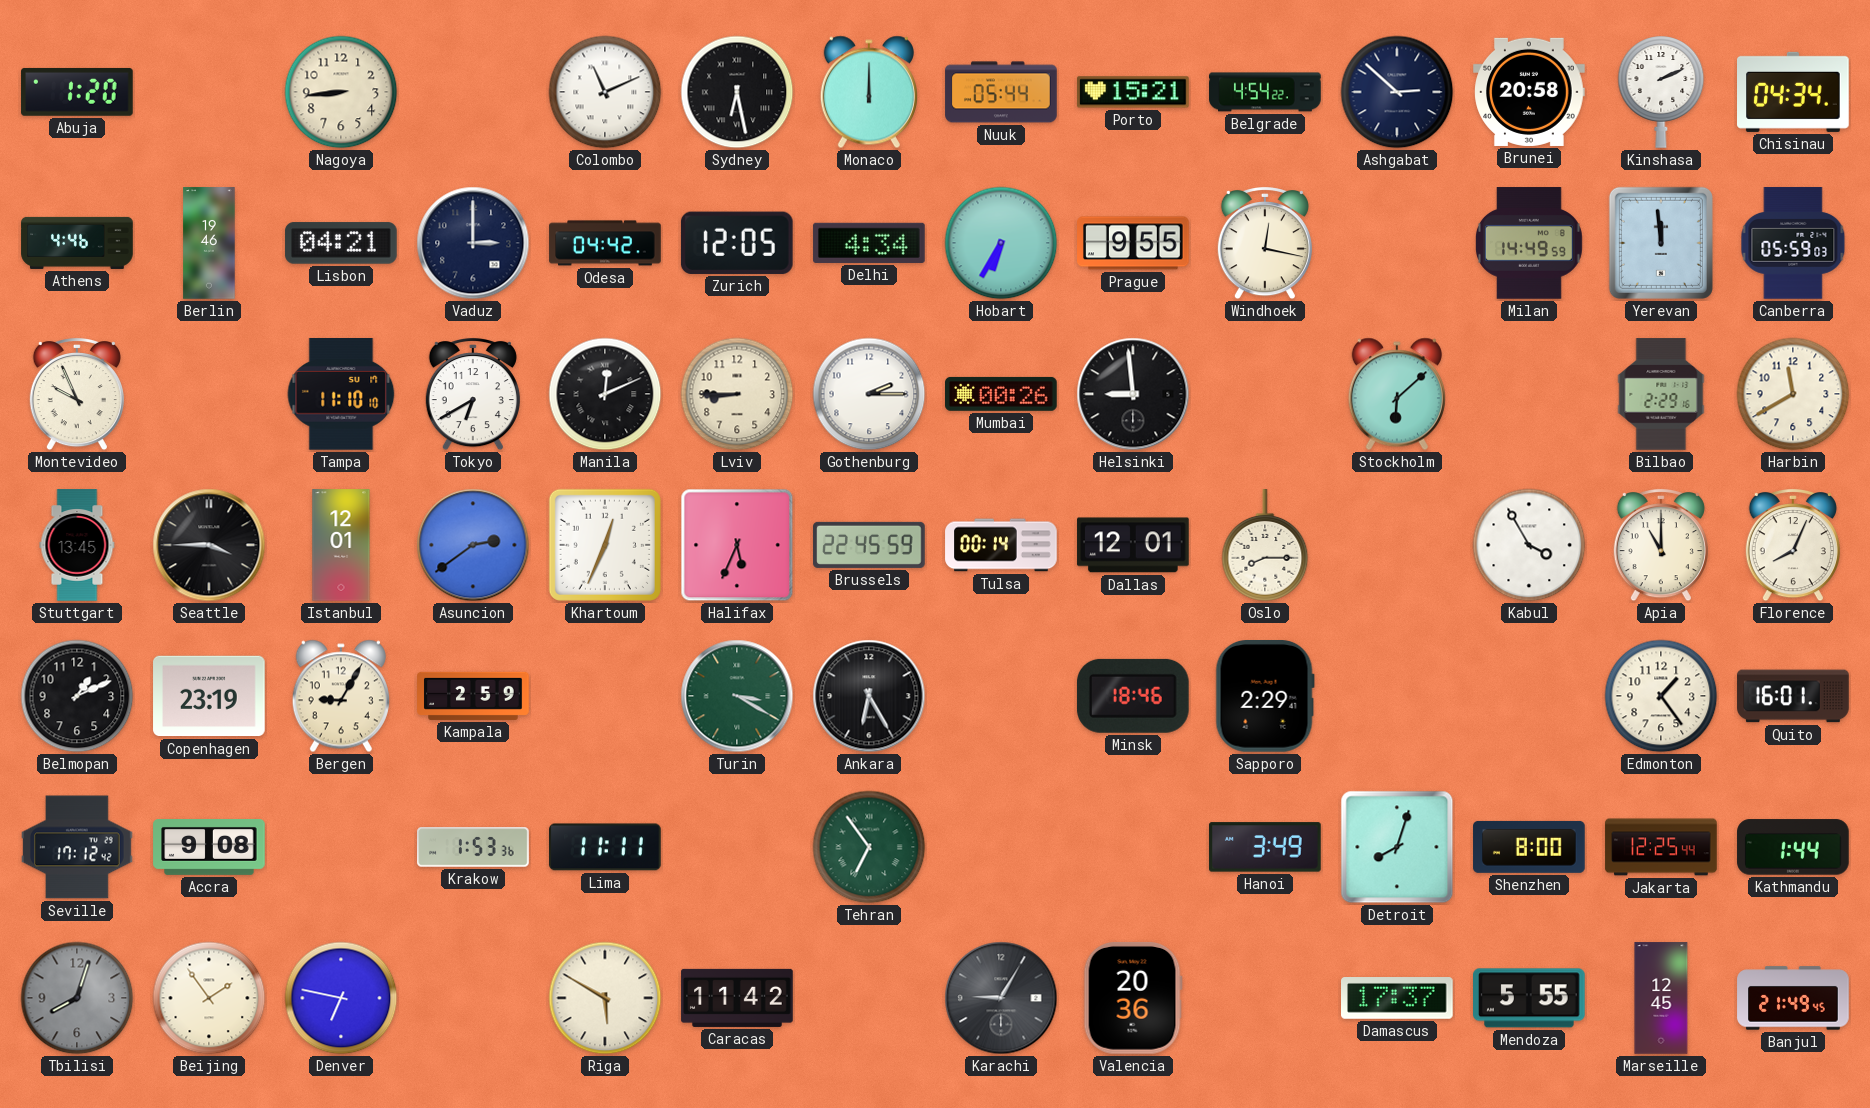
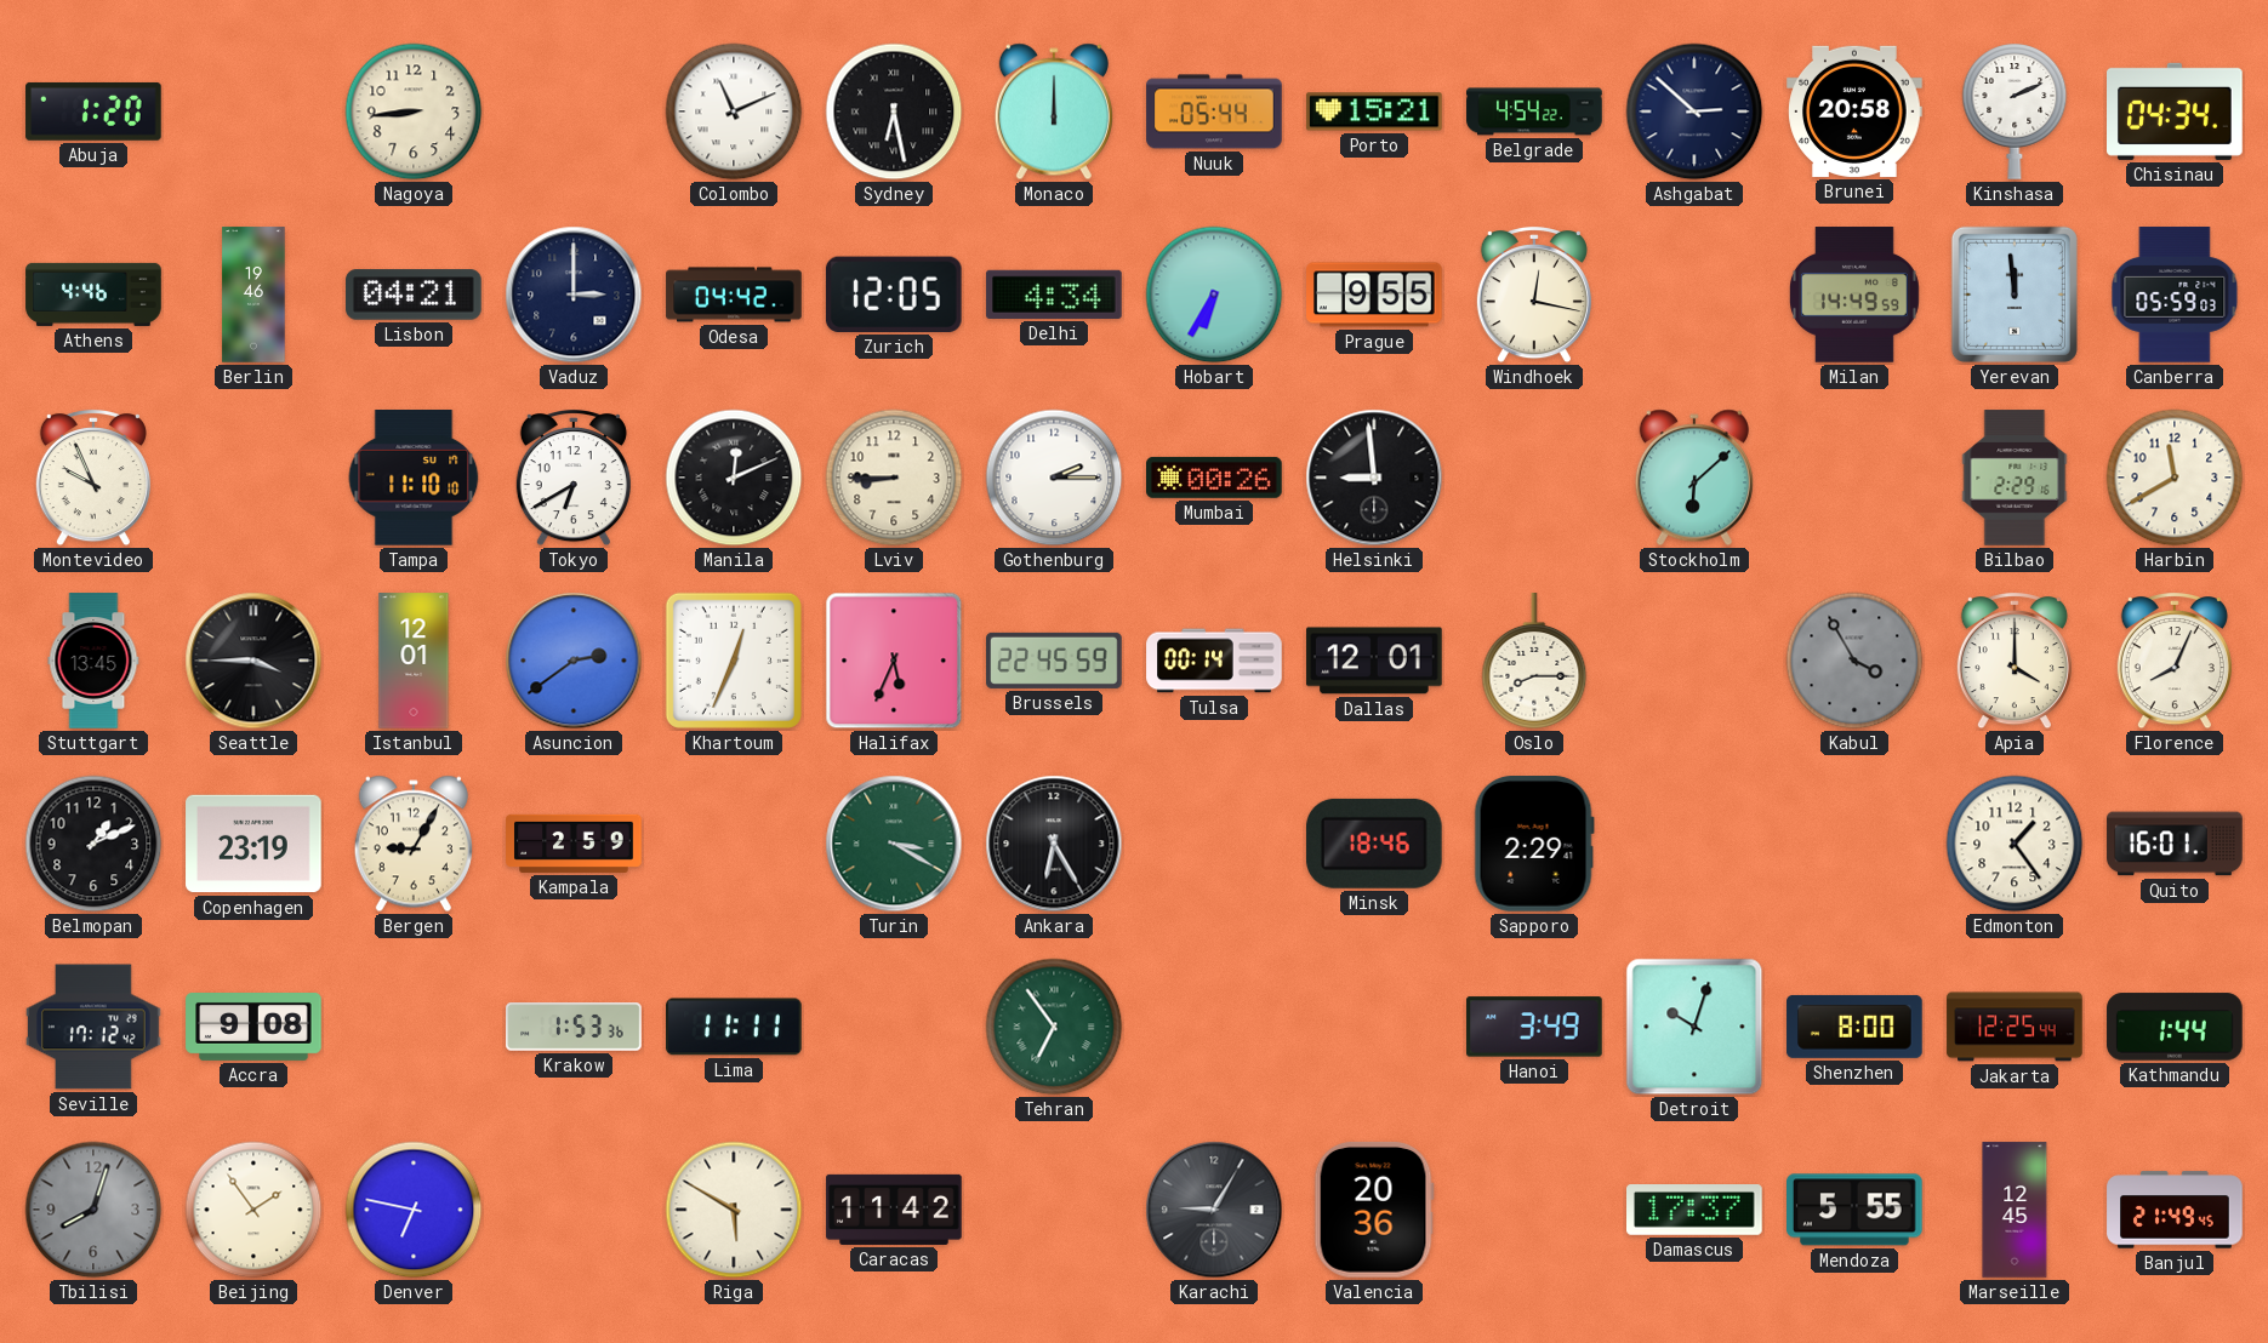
Kabul dial: white -> grey (1854, 661)
Apia: 11:00 -> 4:00 (2015, 661)
Detroit: 8:03 -> 10:03 (1694, 1027)
